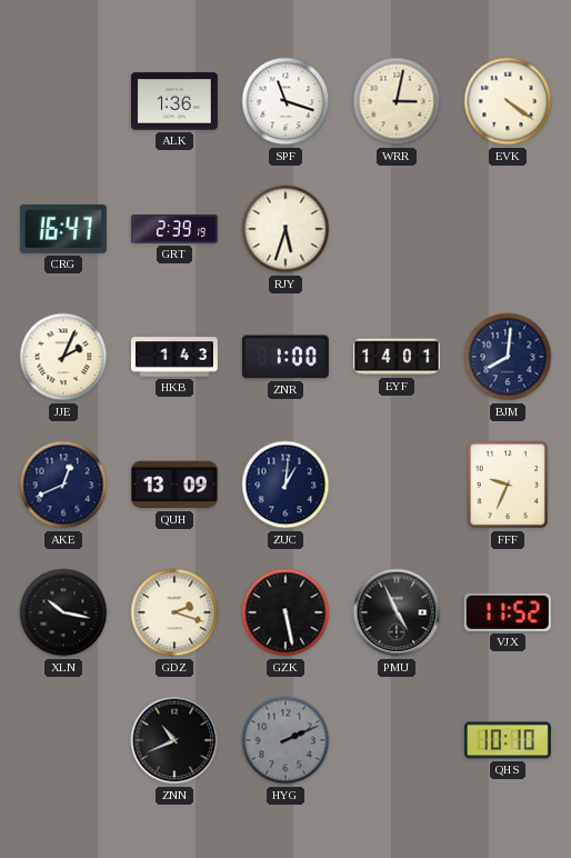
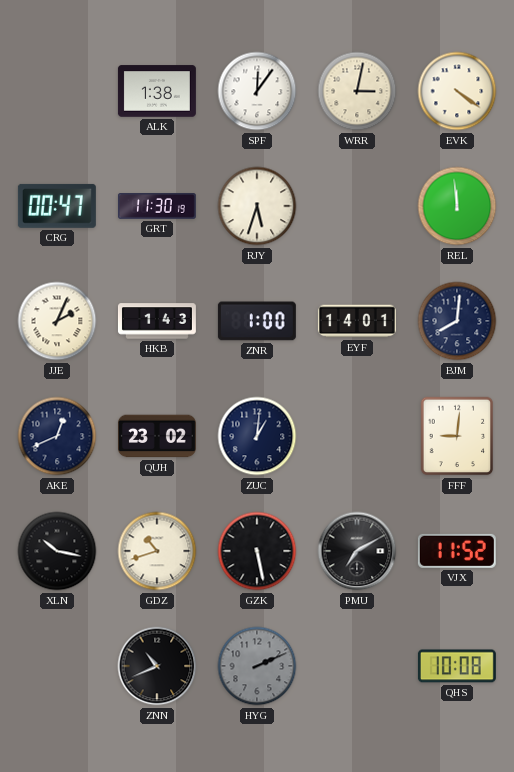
ALK: 1:36 -> 1:38 (157, 91)
SPF: 11:18 -> 12:06 (257, 91)
CRG: 16:47 -> 00:47 (57, 206)
GRT: 2:39 -> 11:30 (157, 207)
REL: none -> 11:59 (457, 206)
QUH: 13:09 -> 23:02 (157, 436)
FFF: 9:34 -> 9:01 (457, 436)
GDZ: 2:18 -> 10:42 (157, 551)
PMU: 4:56 -> 7:10 (357, 551)
QHS: 10:10 -> 10:08 (457, 666)
